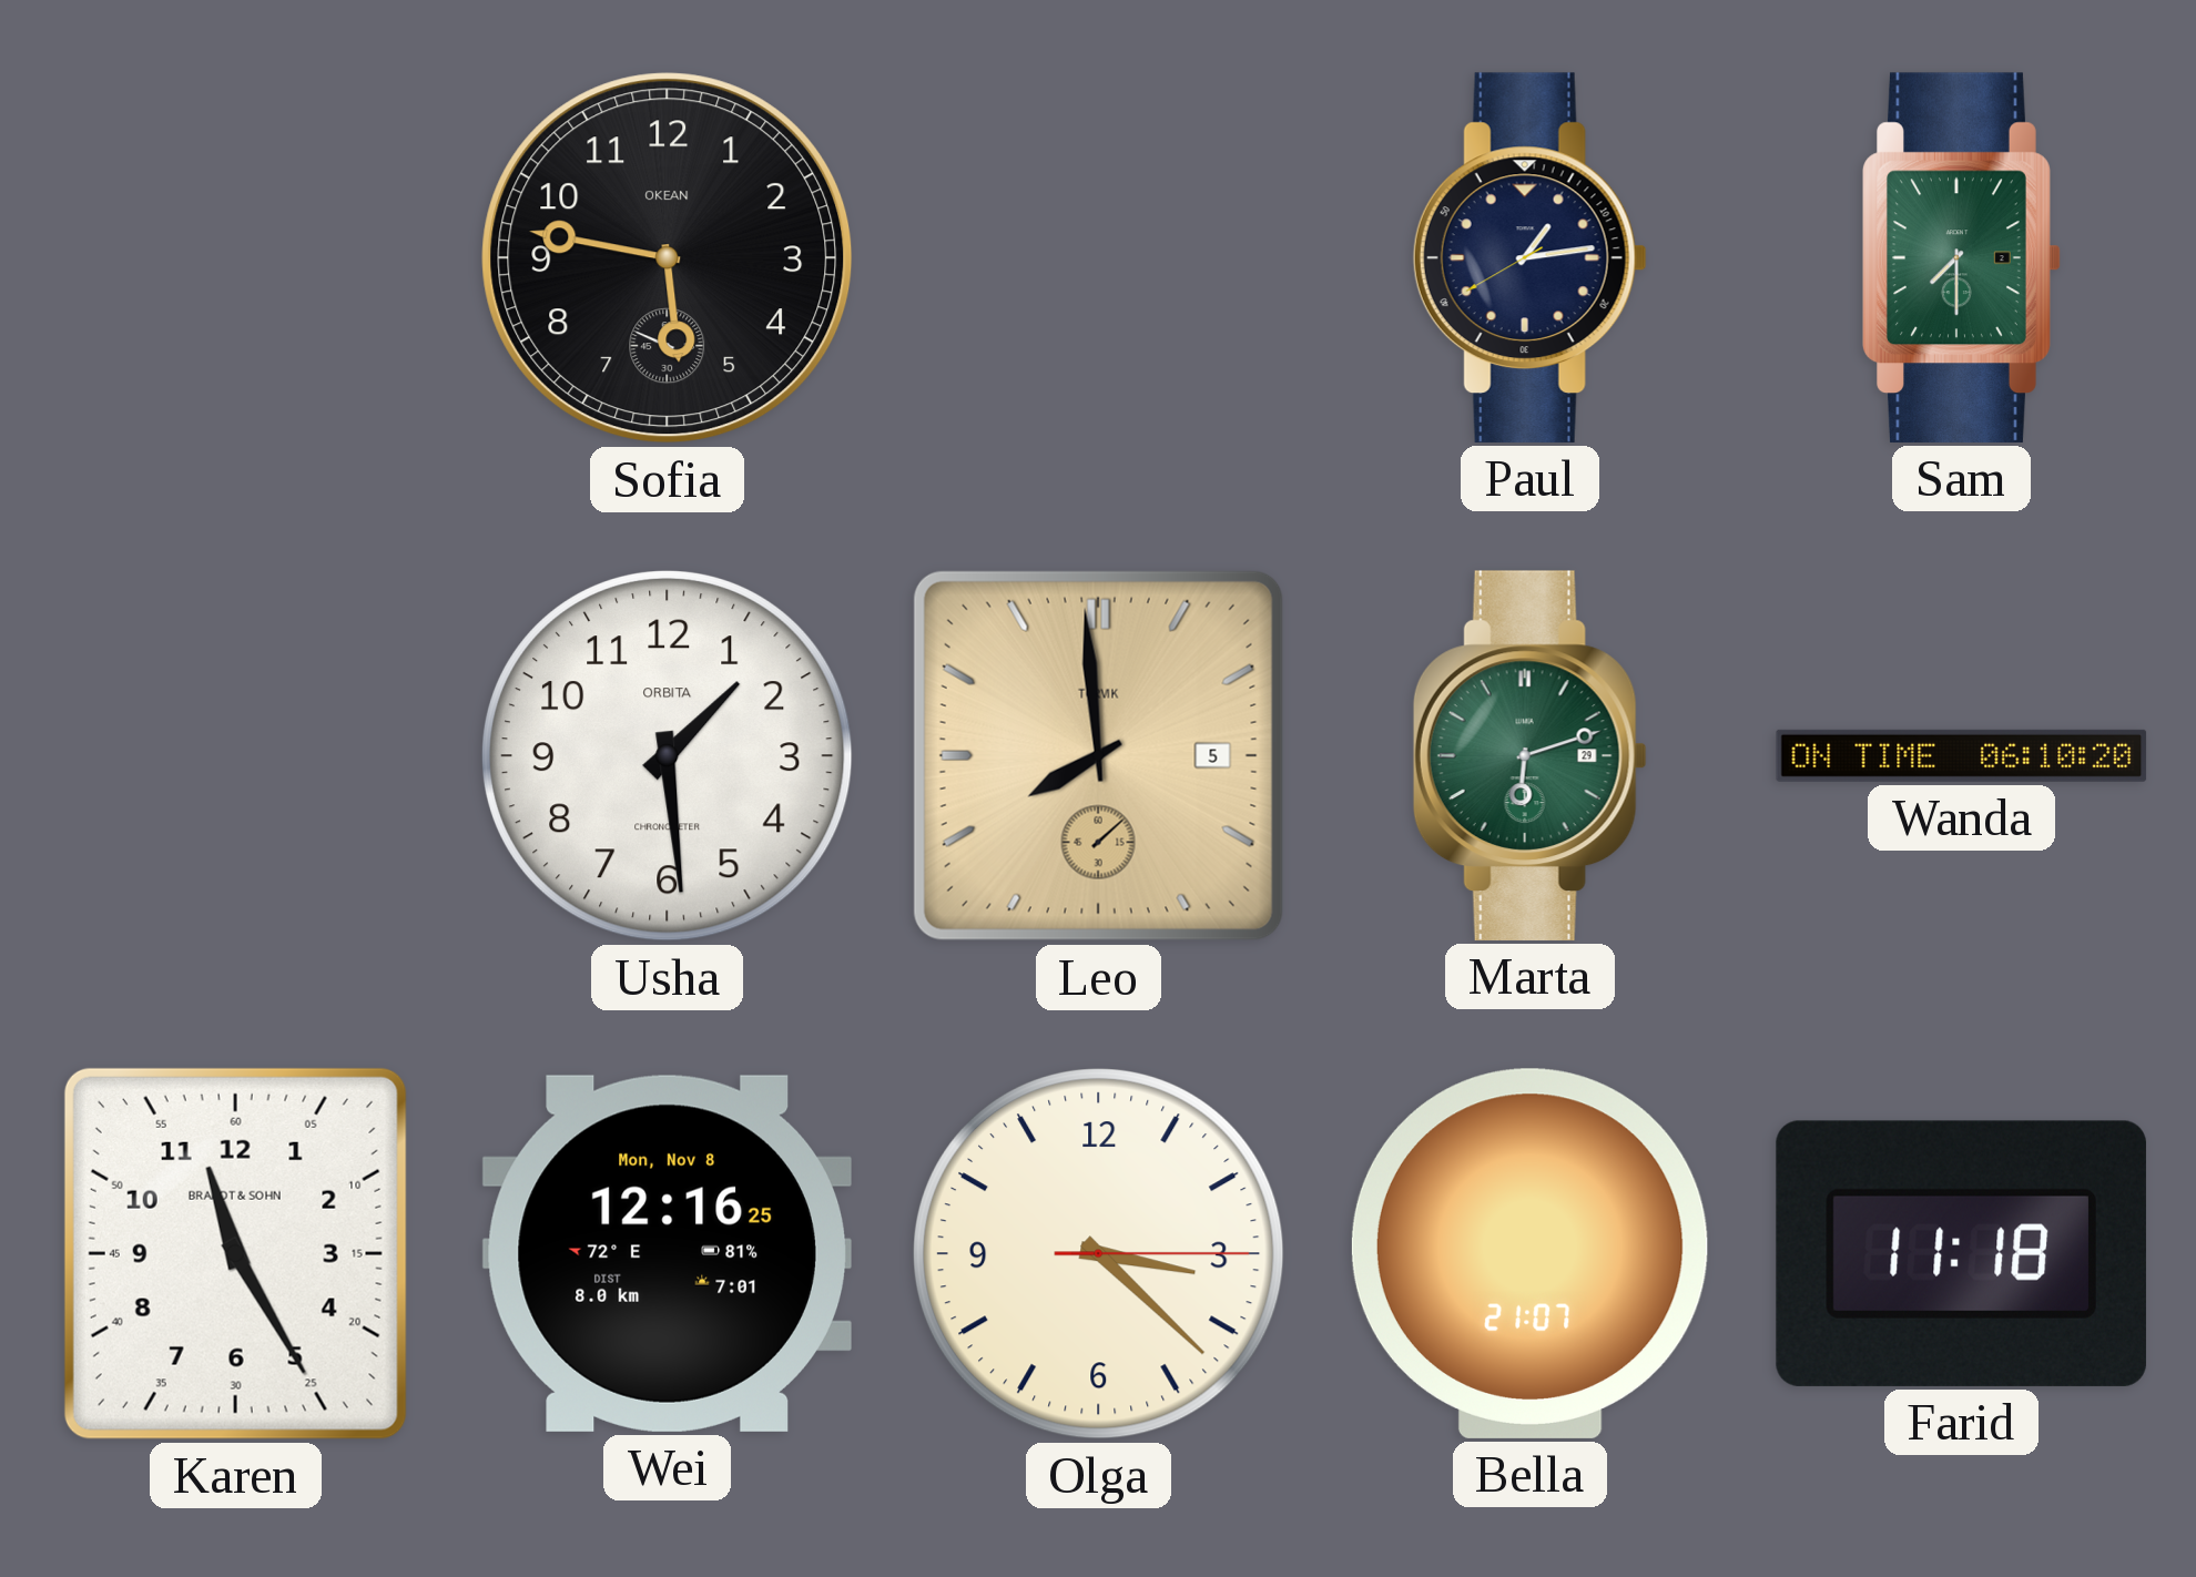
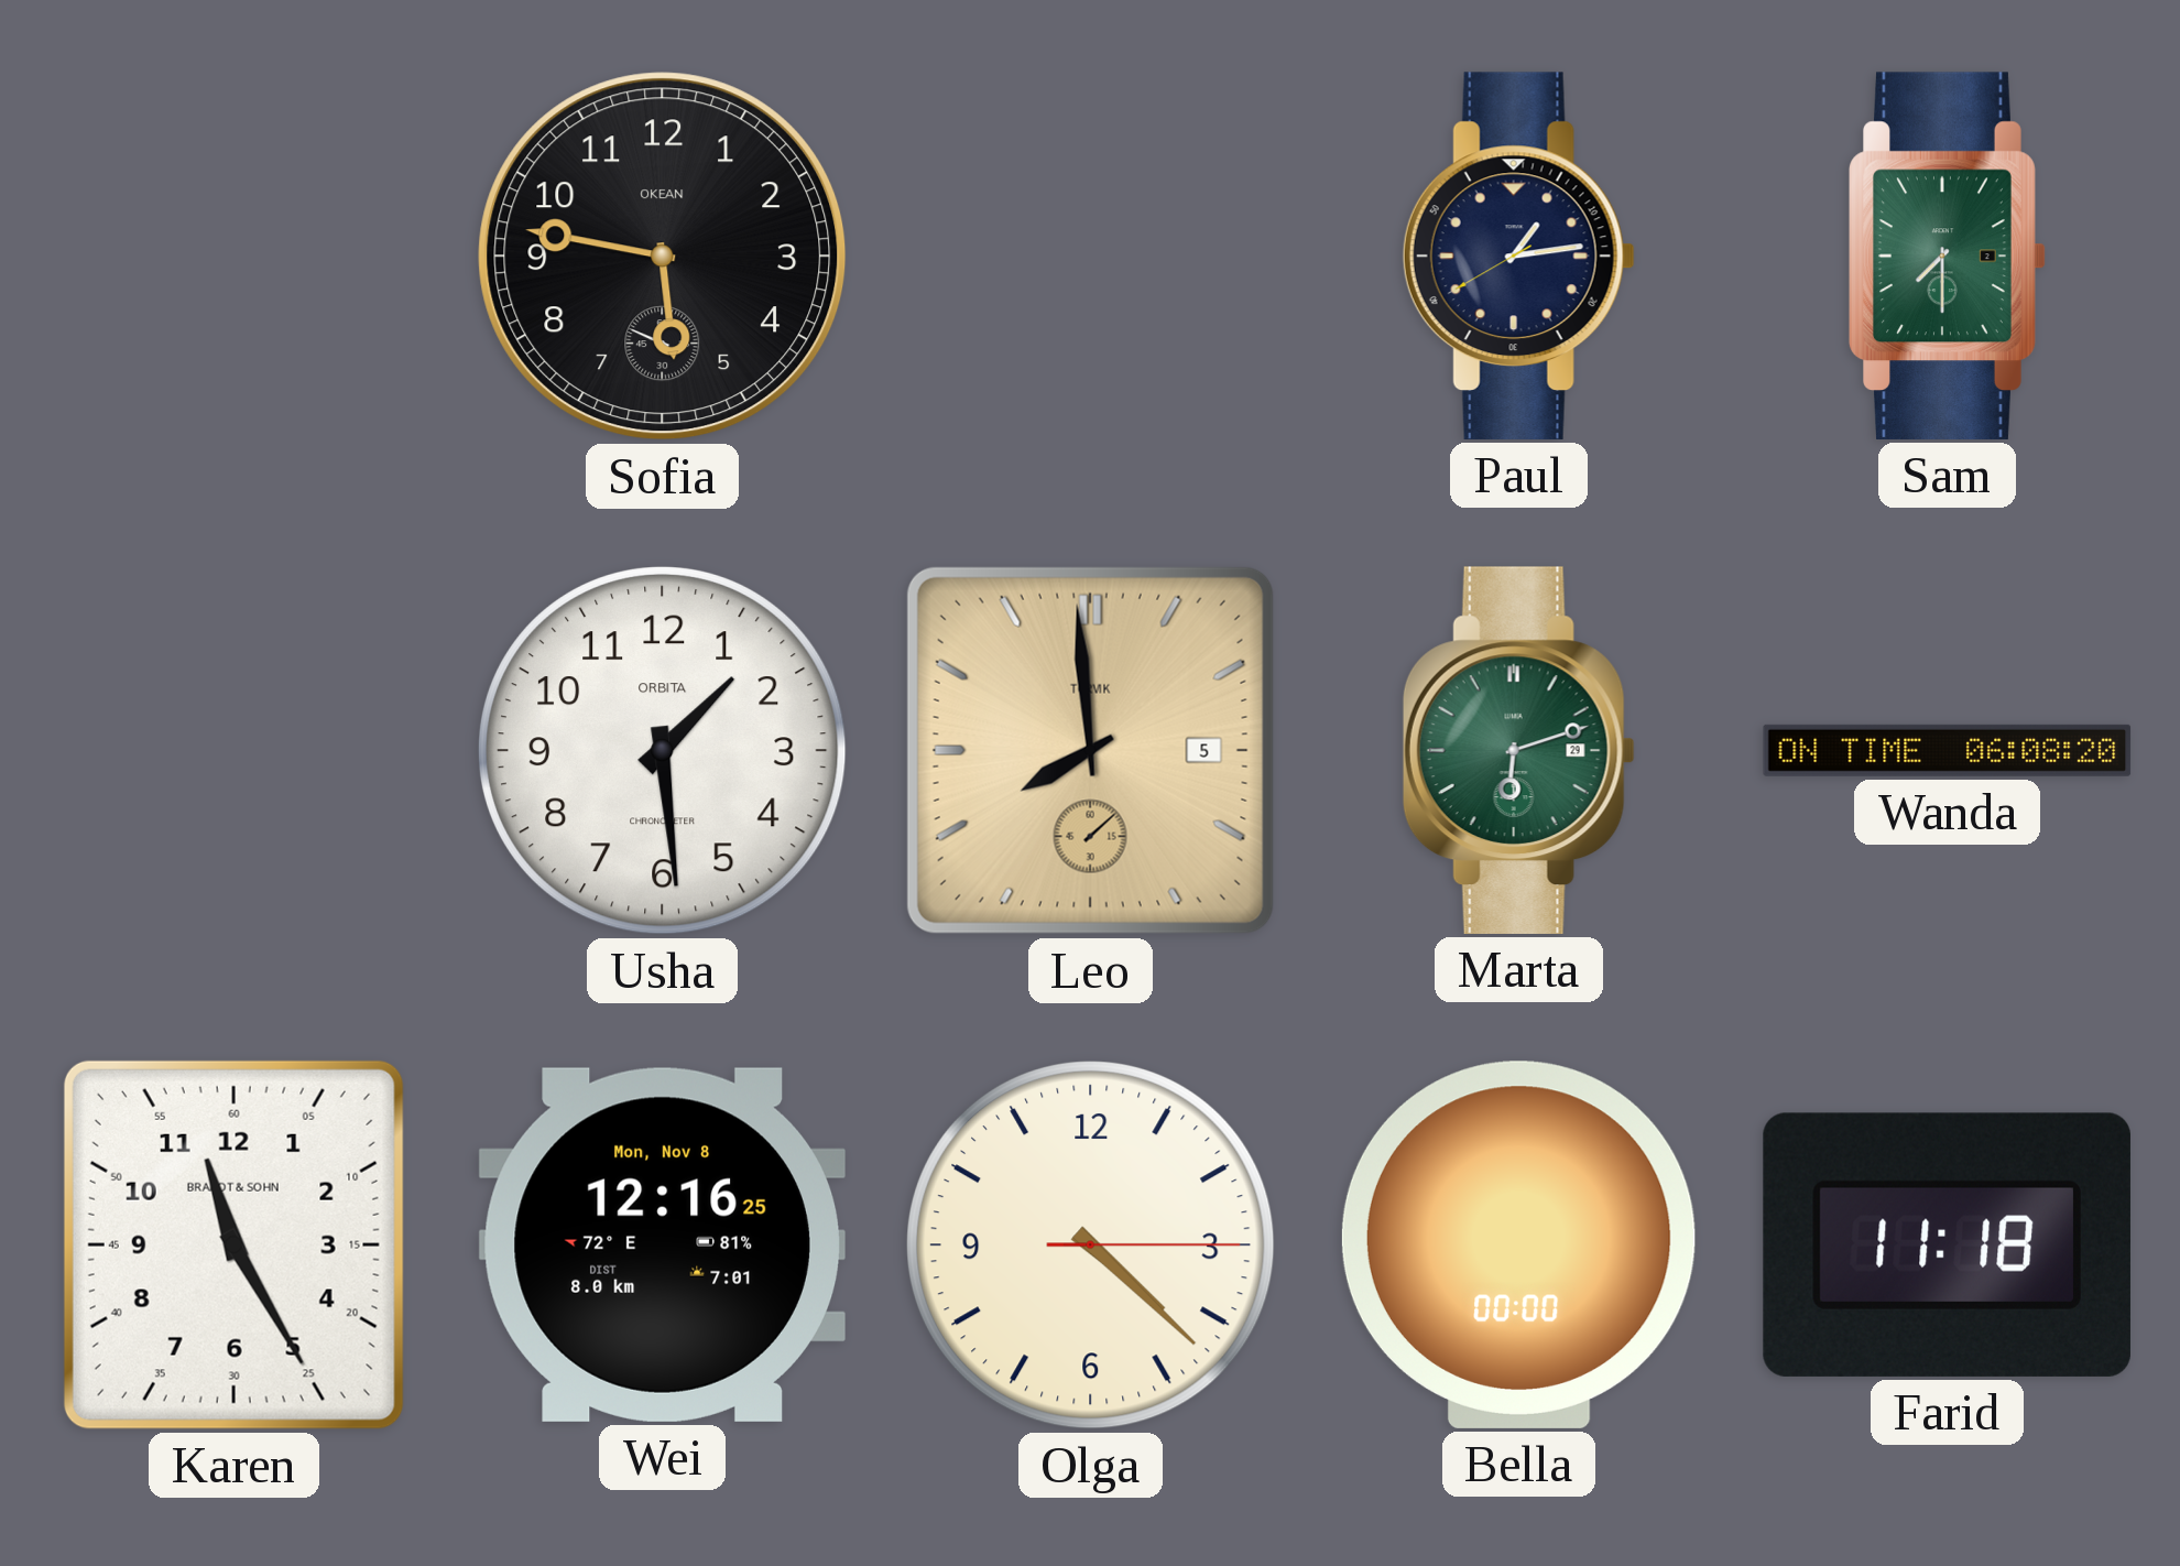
Wanda: 06:10 -> 06:08 (1948, 750)
Olga: 3:22 -> 4:22 (1091, 1246)
Bella: 21:07 -> 00:00 (1518, 1244)
